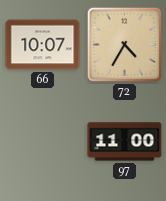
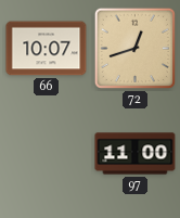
72: 4:35 -> 12:42 (134, 48)
